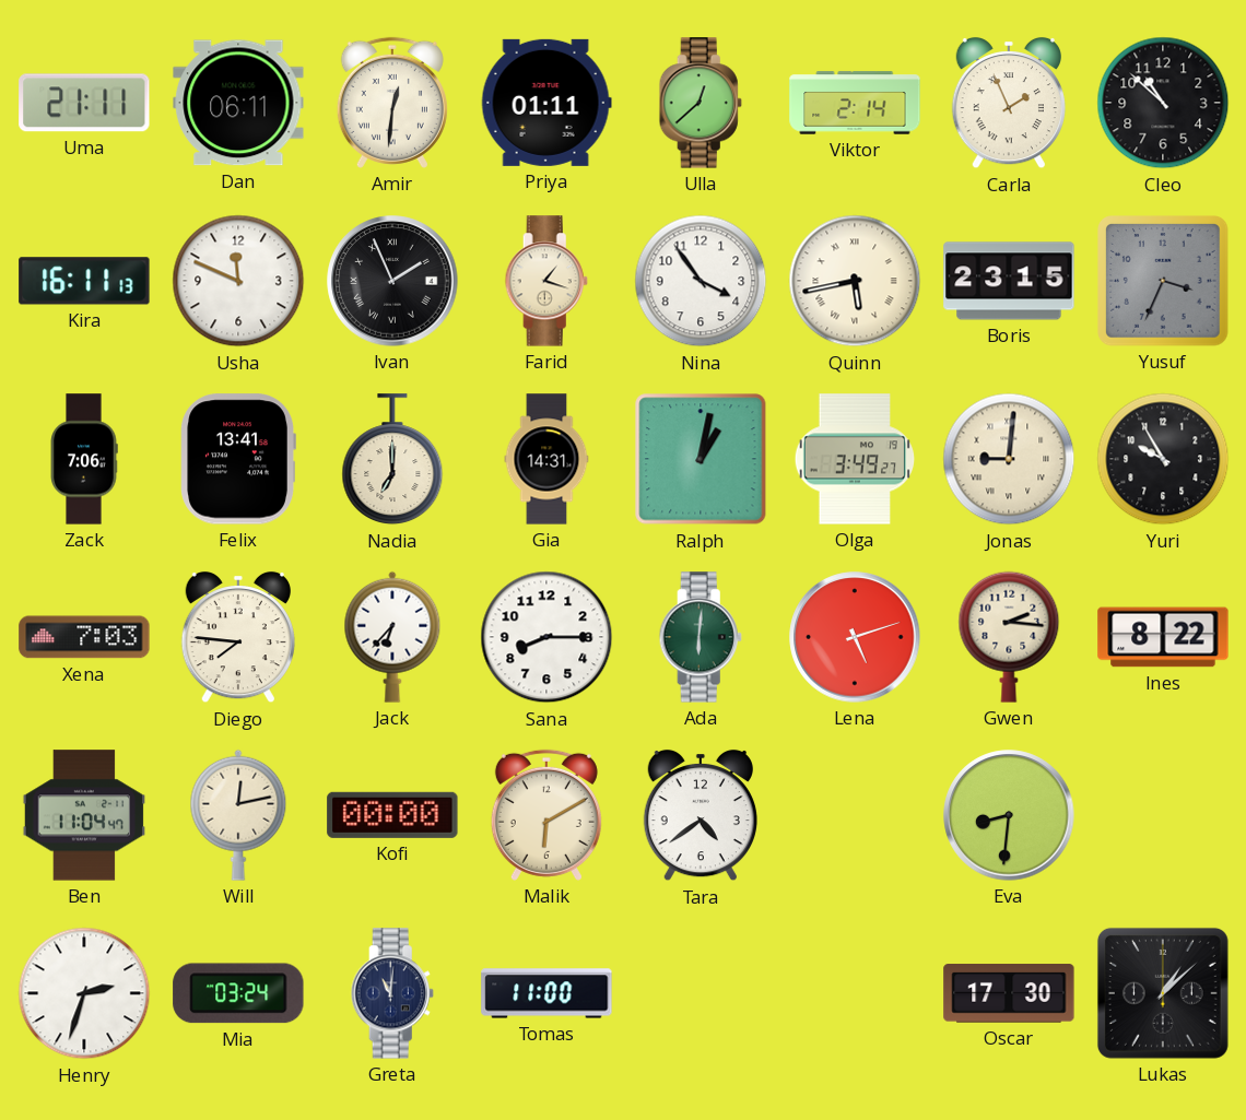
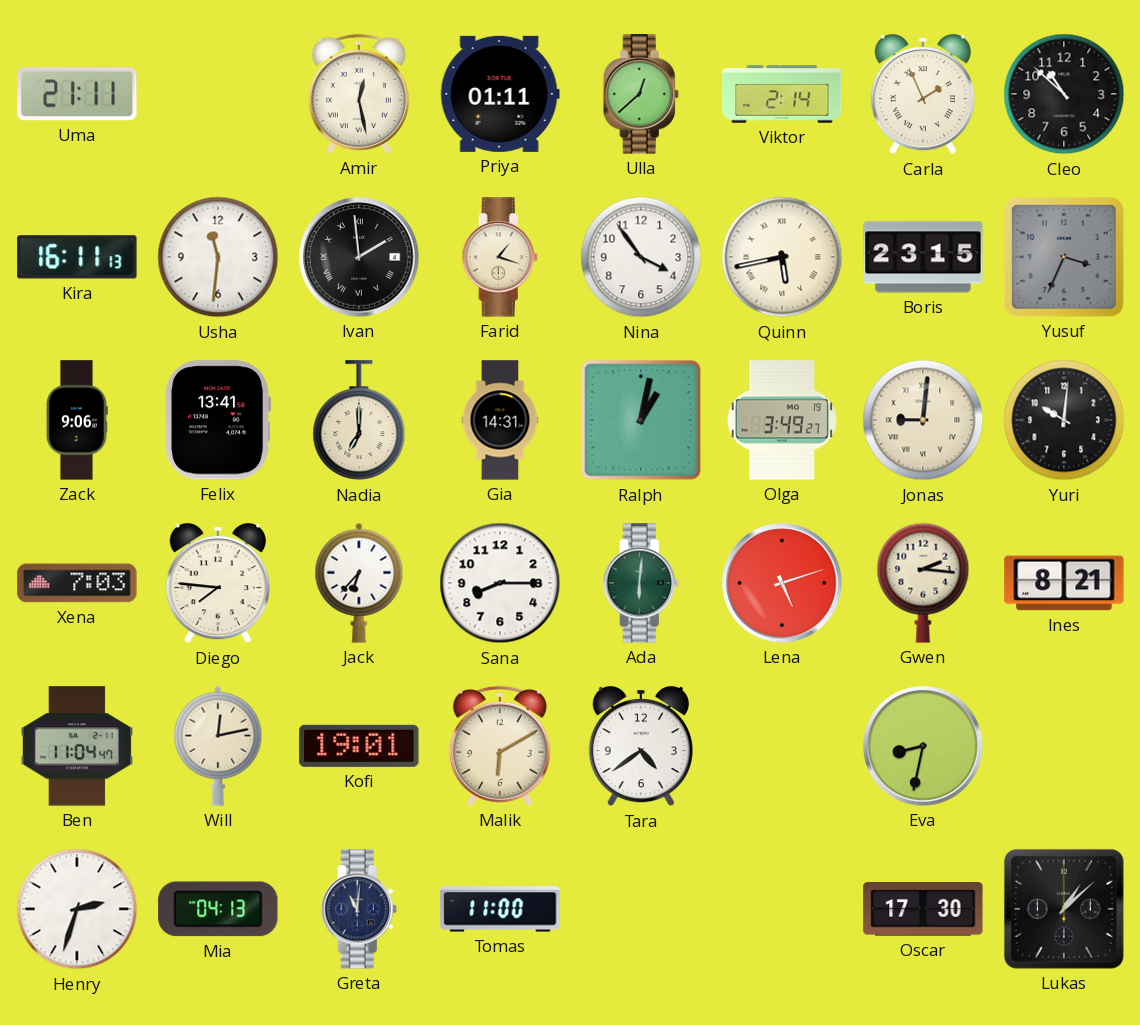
Dan: 06:11 -> none (238, 103)
Amir: 12:31 -> 12:28 (359, 94)
Usha: 11:49 -> 11:31 (218, 257)
Ivan: 1:56 -> 1:59 (359, 257)
Zack: 7:06 -> 9:06 (77, 420)
Yuri: 9:55 -> 10:01 (1064, 420)
Ines: 8:22 -> 8:21 (1064, 583)
Kofi: 00:00 -> 19:01 (359, 746)
Eva: 8:31 -> 8:32 (923, 746)
Mia: 03:24 -> 04:13 (218, 909)
